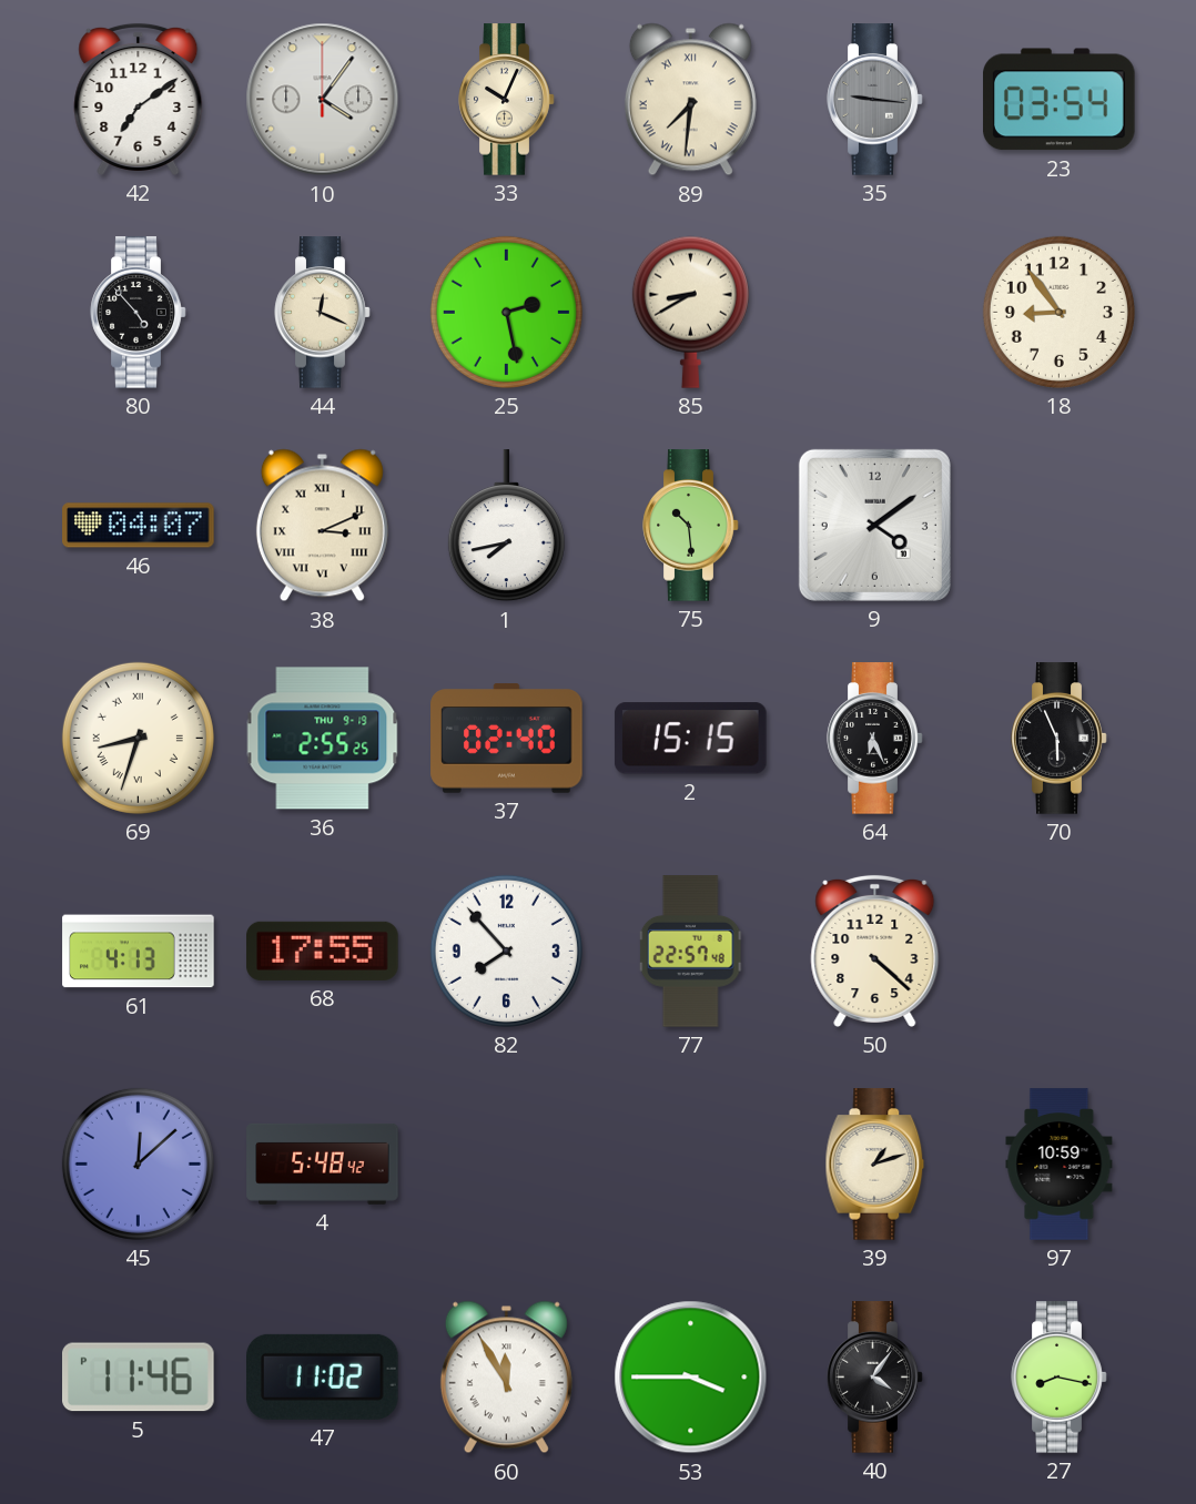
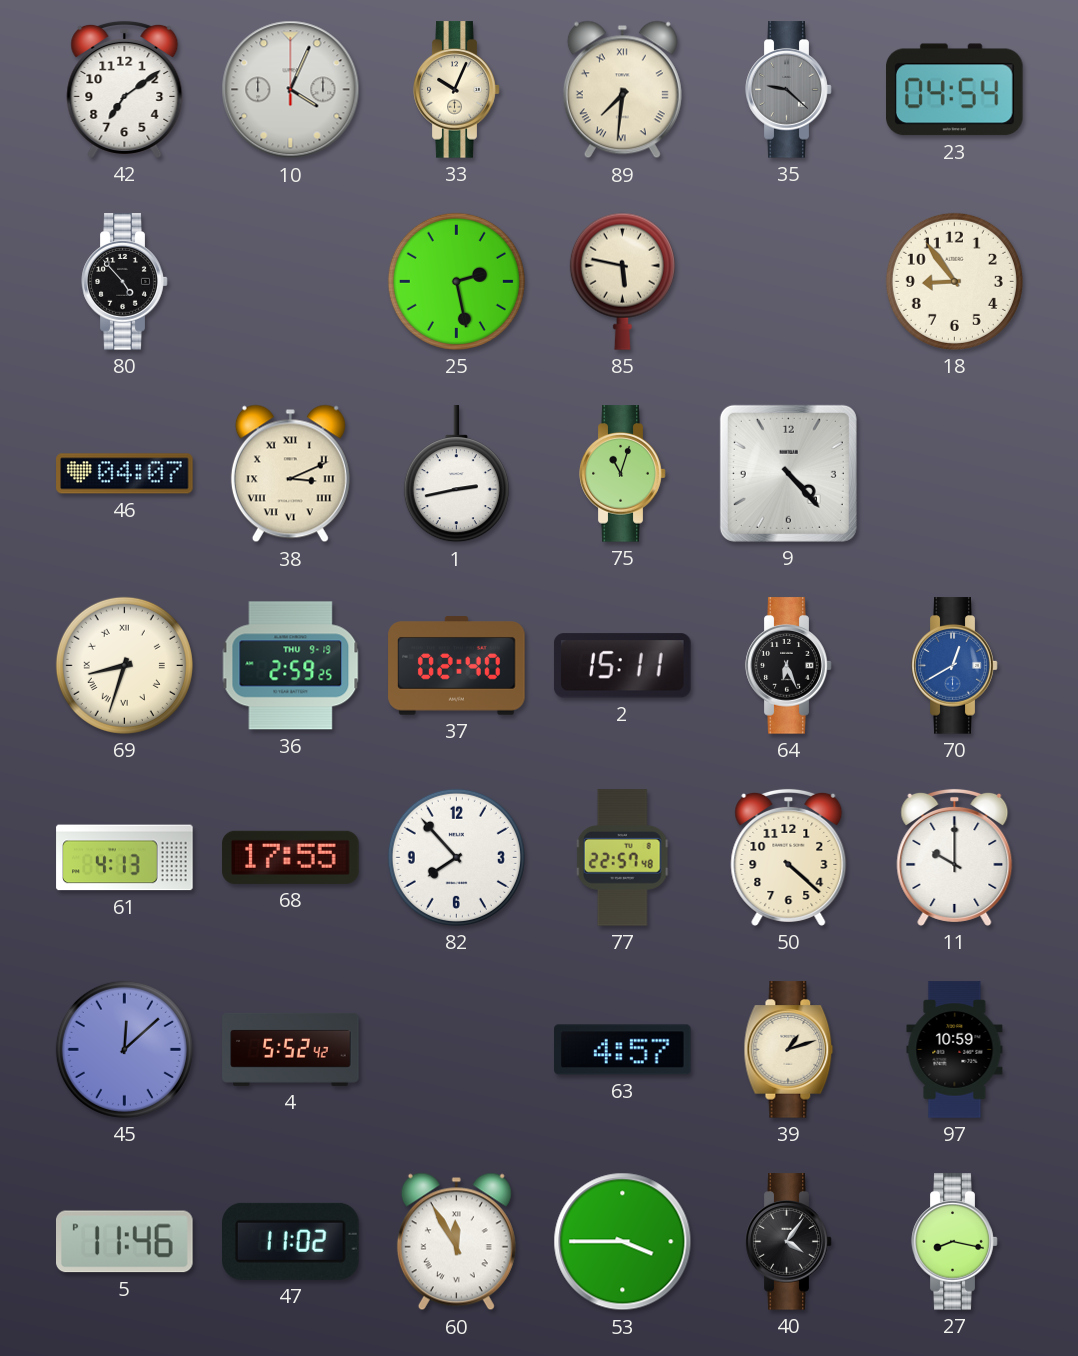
10: 4:06 -> 4:04 (291, 90)
35: 9:16 -> 9:22 (789, 90)
23: 03:54 -> 04:54 (955, 90)
44: 12:19 -> none (323, 313)
85: 8:40 -> 5:47 (622, 281)
1: 7:43 -> 2:43 (456, 474)
75: 10:29 -> 11:03 (623, 474)
9: 4:09 -> 4:23 (788, 473)
36: 2:55 -> 2:59 (291, 666)
2: 15:15 -> 15:11 (622, 666)
70: 5:56 -> 12:40 (955, 666)
70 dial: black -> blue (955, 666)
11: none -> 10:00 (955, 857)
4: 5:48 -> 5:52 (291, 1049)
63: none -> 4:57 (623, 1050)
